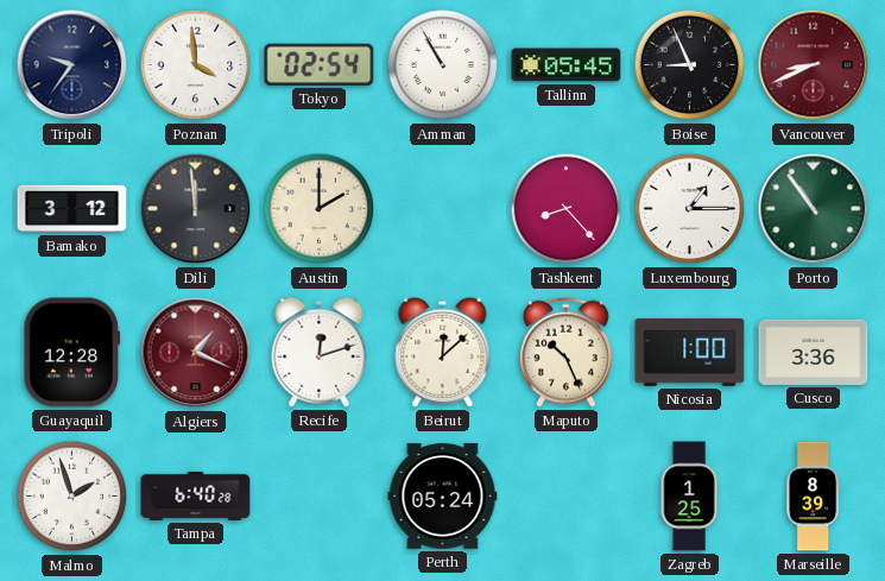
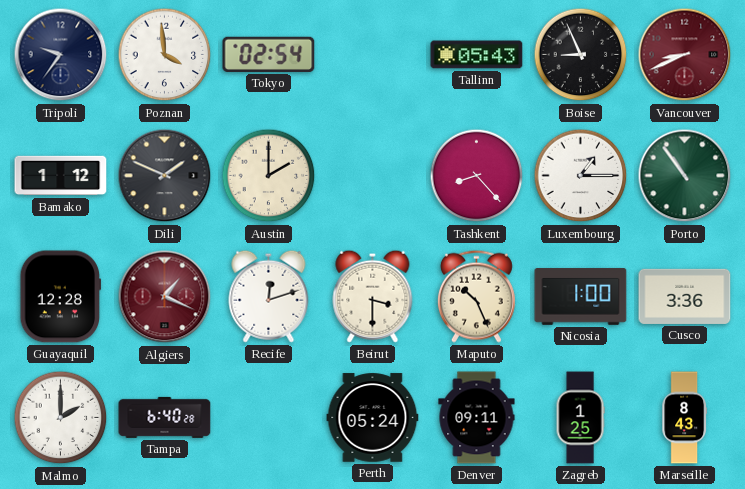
Amman: 10:55 -> none (443, 65)
Tallinn: 05:45 -> 05:43 (477, 55)
Bamako: 3:12 -> 1:12 (61, 176)
Dili: 11:59 -> 1:49 (165, 176)
Beirut: 12:08 -> 3:30 (373, 296)
Malmo: 1:57 -> 2:00 (61, 418)
Denver: none -> 09:11 (477, 418)
Marseille: 8:39 -> 8:43 (684, 418)
